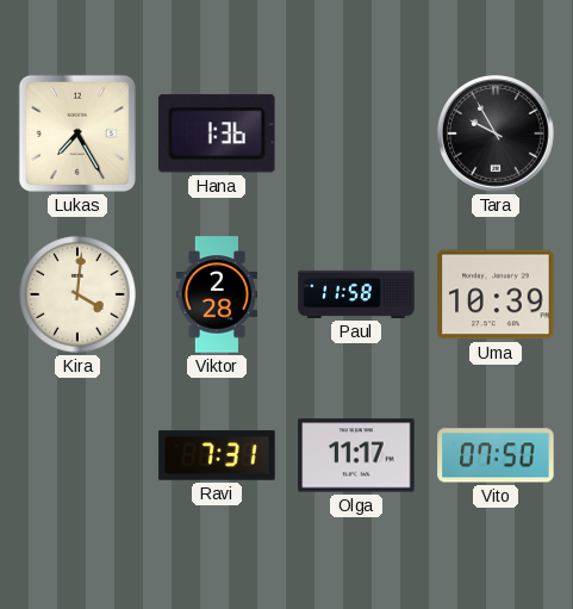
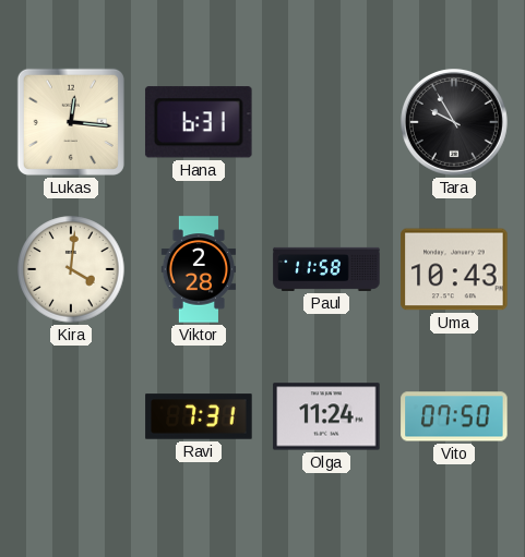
Lukas: 7:25 -> 12:16 (71, 122)
Hana: 1:36 -> 6:31 (199, 122)
Uma: 10:39 -> 10:43 (454, 269)
Olga: 11:17 -> 11:24 (326, 416)
